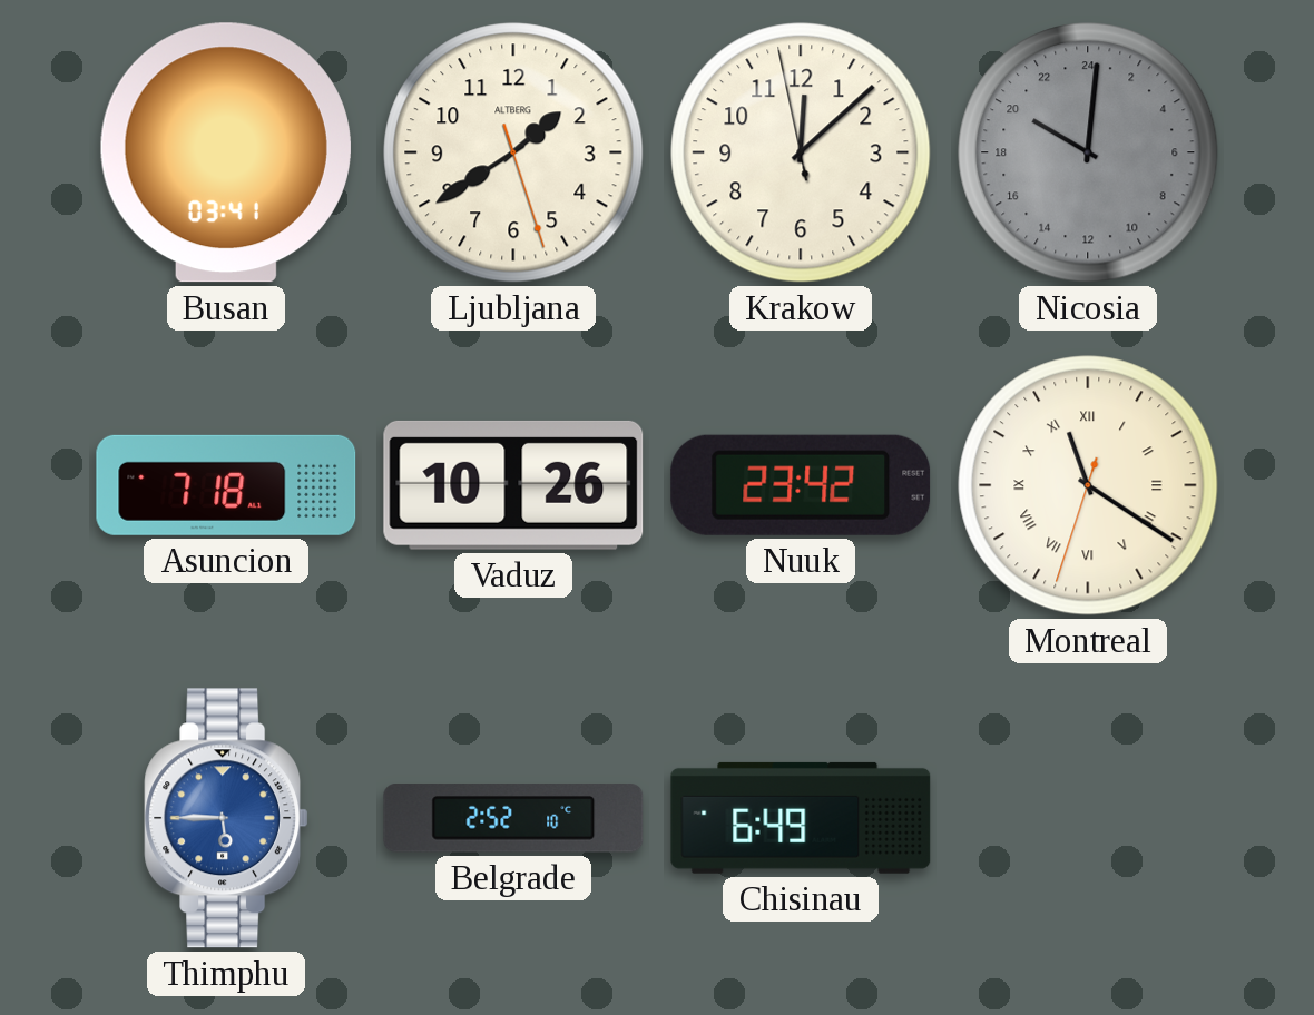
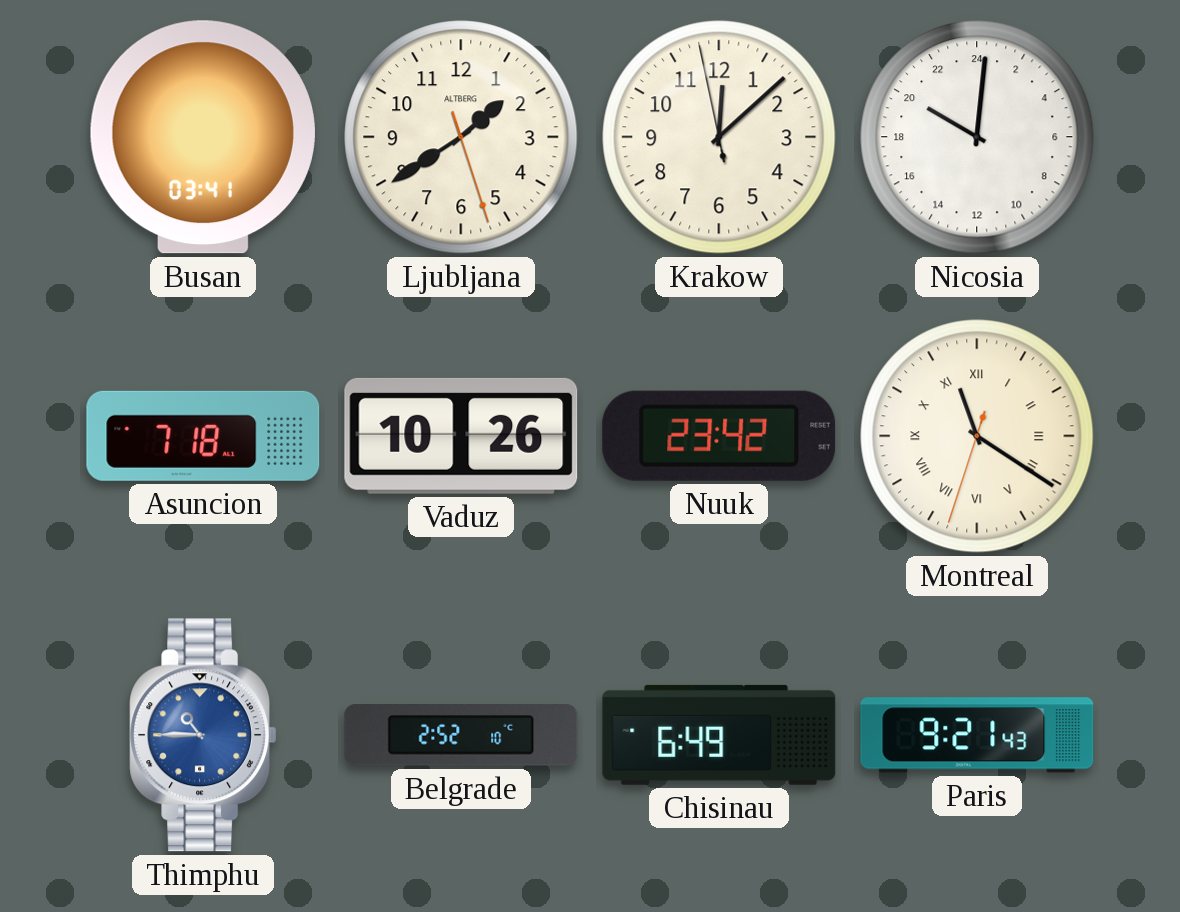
Nicosia dial: grey -> white (977, 137)
Thimphu: 5:45 -> 10:45 (203, 735)
Paris: none -> 9:21 (977, 735)
